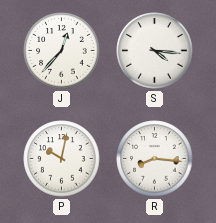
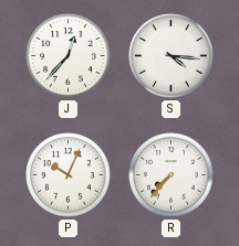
P: 10:02 -> 10:04 (69, 175)
R: 8:16 -> 7:37 (172, 175)
